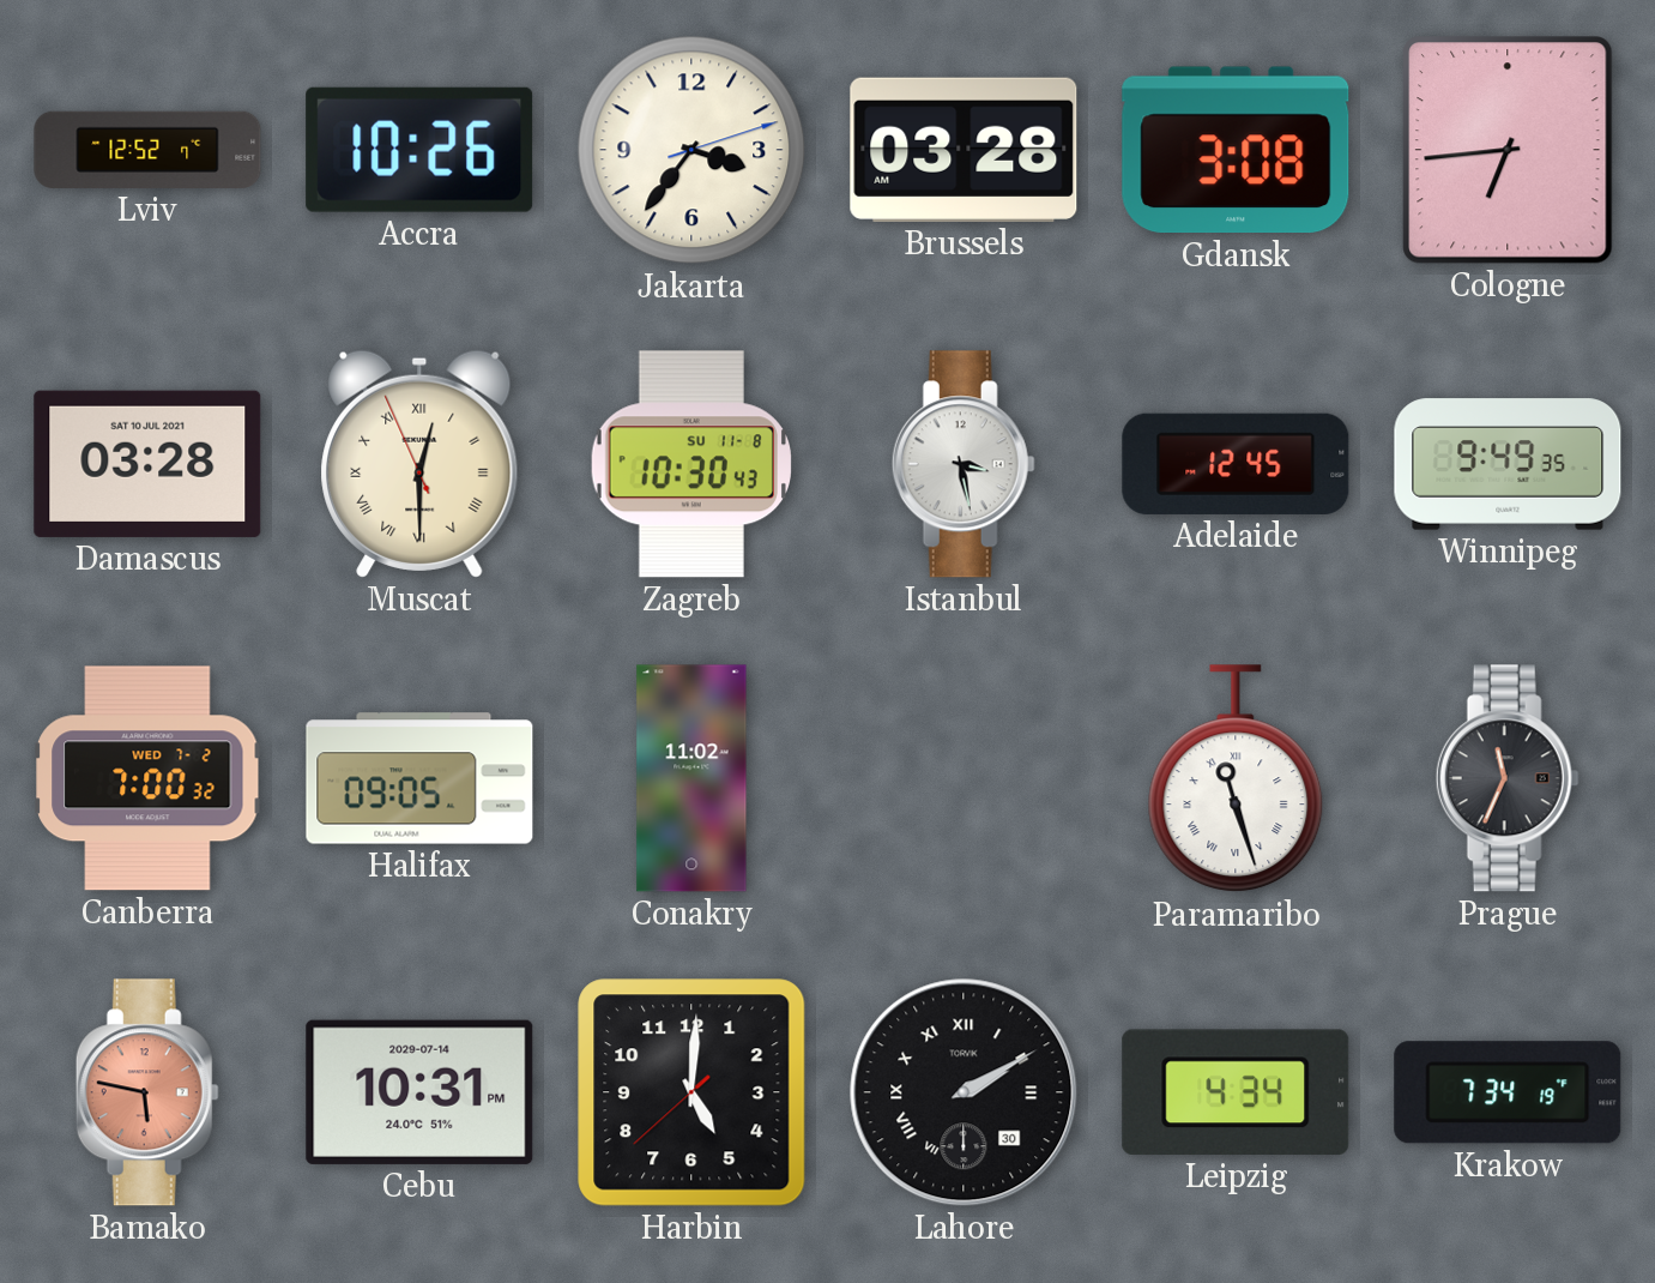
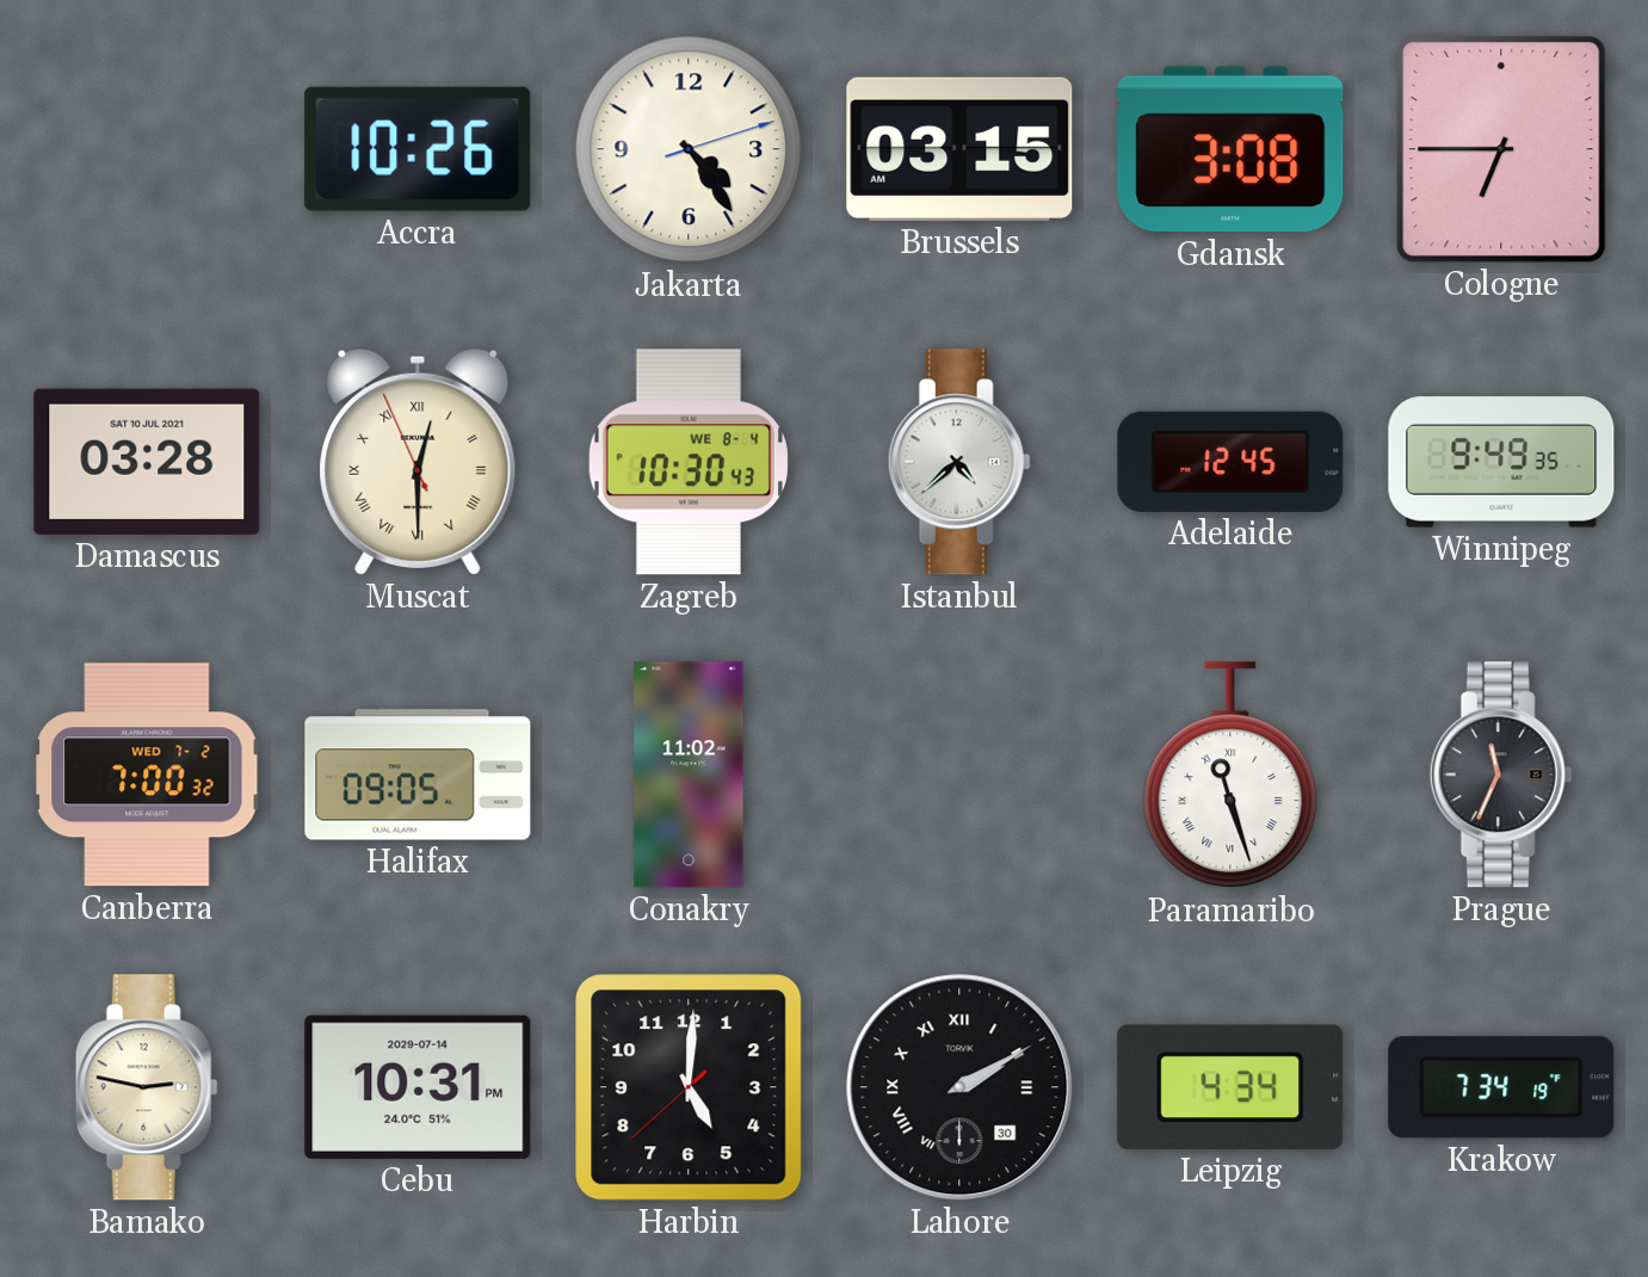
Lviv: 12:52 -> none (147, 150)
Jakarta: 3:36 -> 4:24 (689, 149)
Brussels: 03:28 -> 03:15 (959, 149)
Cologne: 6:44 -> 6:45 (1501, 149)
Zagreb date: SU 11-8 -> WE 8-4 (687, 462)
Istanbul: 3:28 -> 4:38 (959, 462)
Bamako: 5:47 -> 2:47 (147, 1087)
Bamako dial: salmon -> cream (147, 1087)
